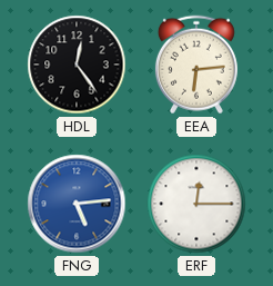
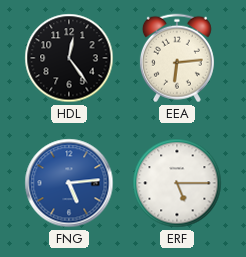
ERF: 12:15 -> 5:15 (177, 183)
